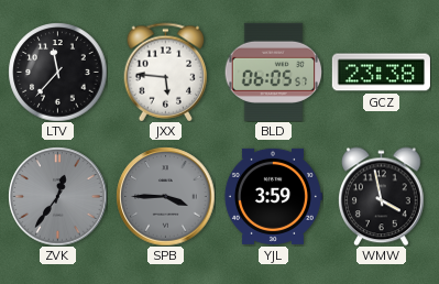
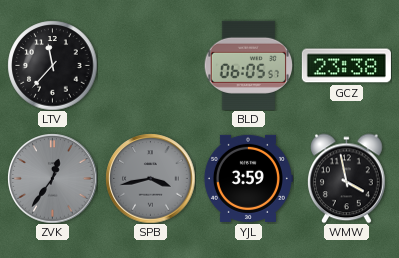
JXX: 5:46 -> none (166, 72)
SPB: 3:45 -> 3:43 (150, 178)
